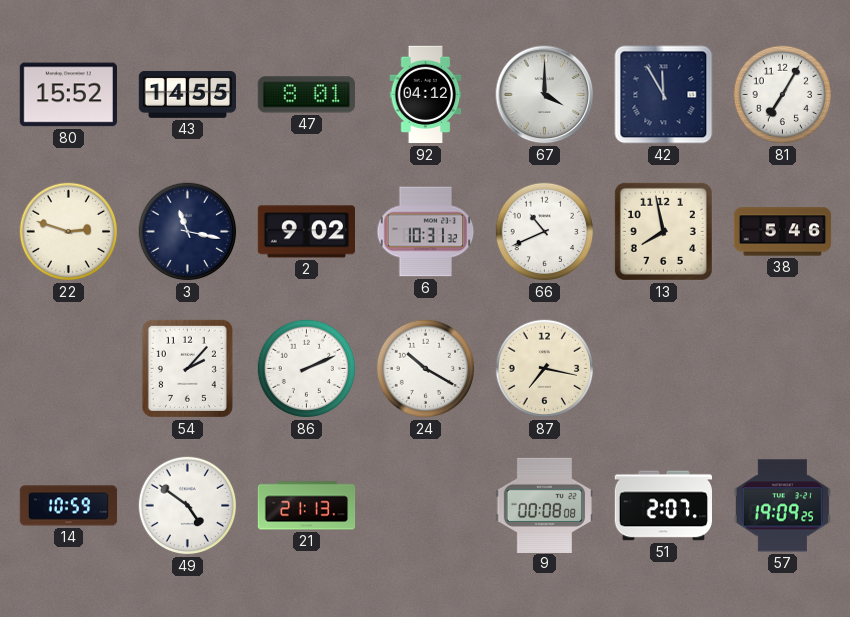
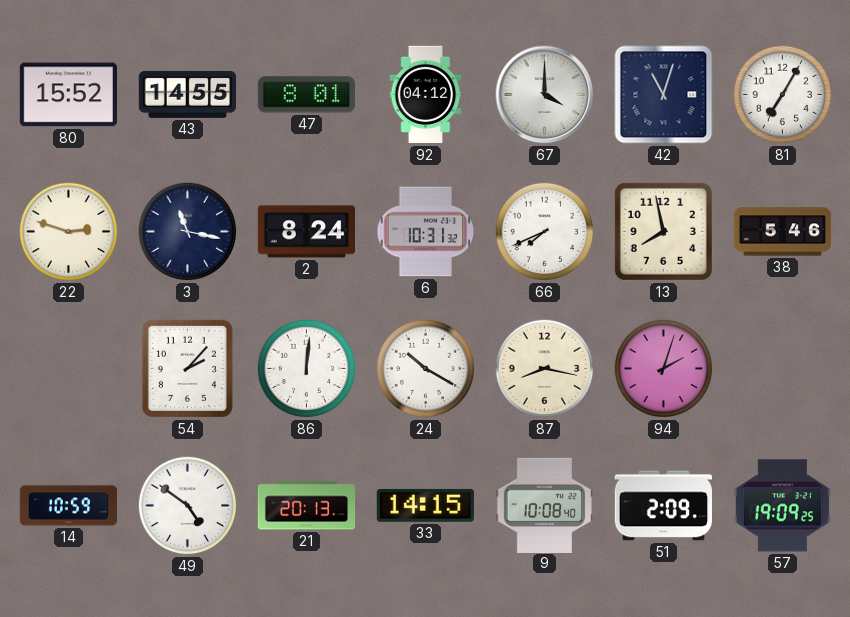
42: 11:55 -> 11:03 (664, 95)
2: 9:02 -> 8:24 (306, 232)
66: 10:41 -> 7:41 (545, 232)
86: 2:11 -> 12:01 (307, 369)
87: 7:17 -> 8:17 (545, 369)
94: none -> 2:03 (664, 369)
21: 21:13 -> 20:13 (307, 506)
33: none -> 14:15 (425, 505)
9: 00:08 -> 10:08 (544, 505)
51: 2:07 -> 2:09 (663, 506)
